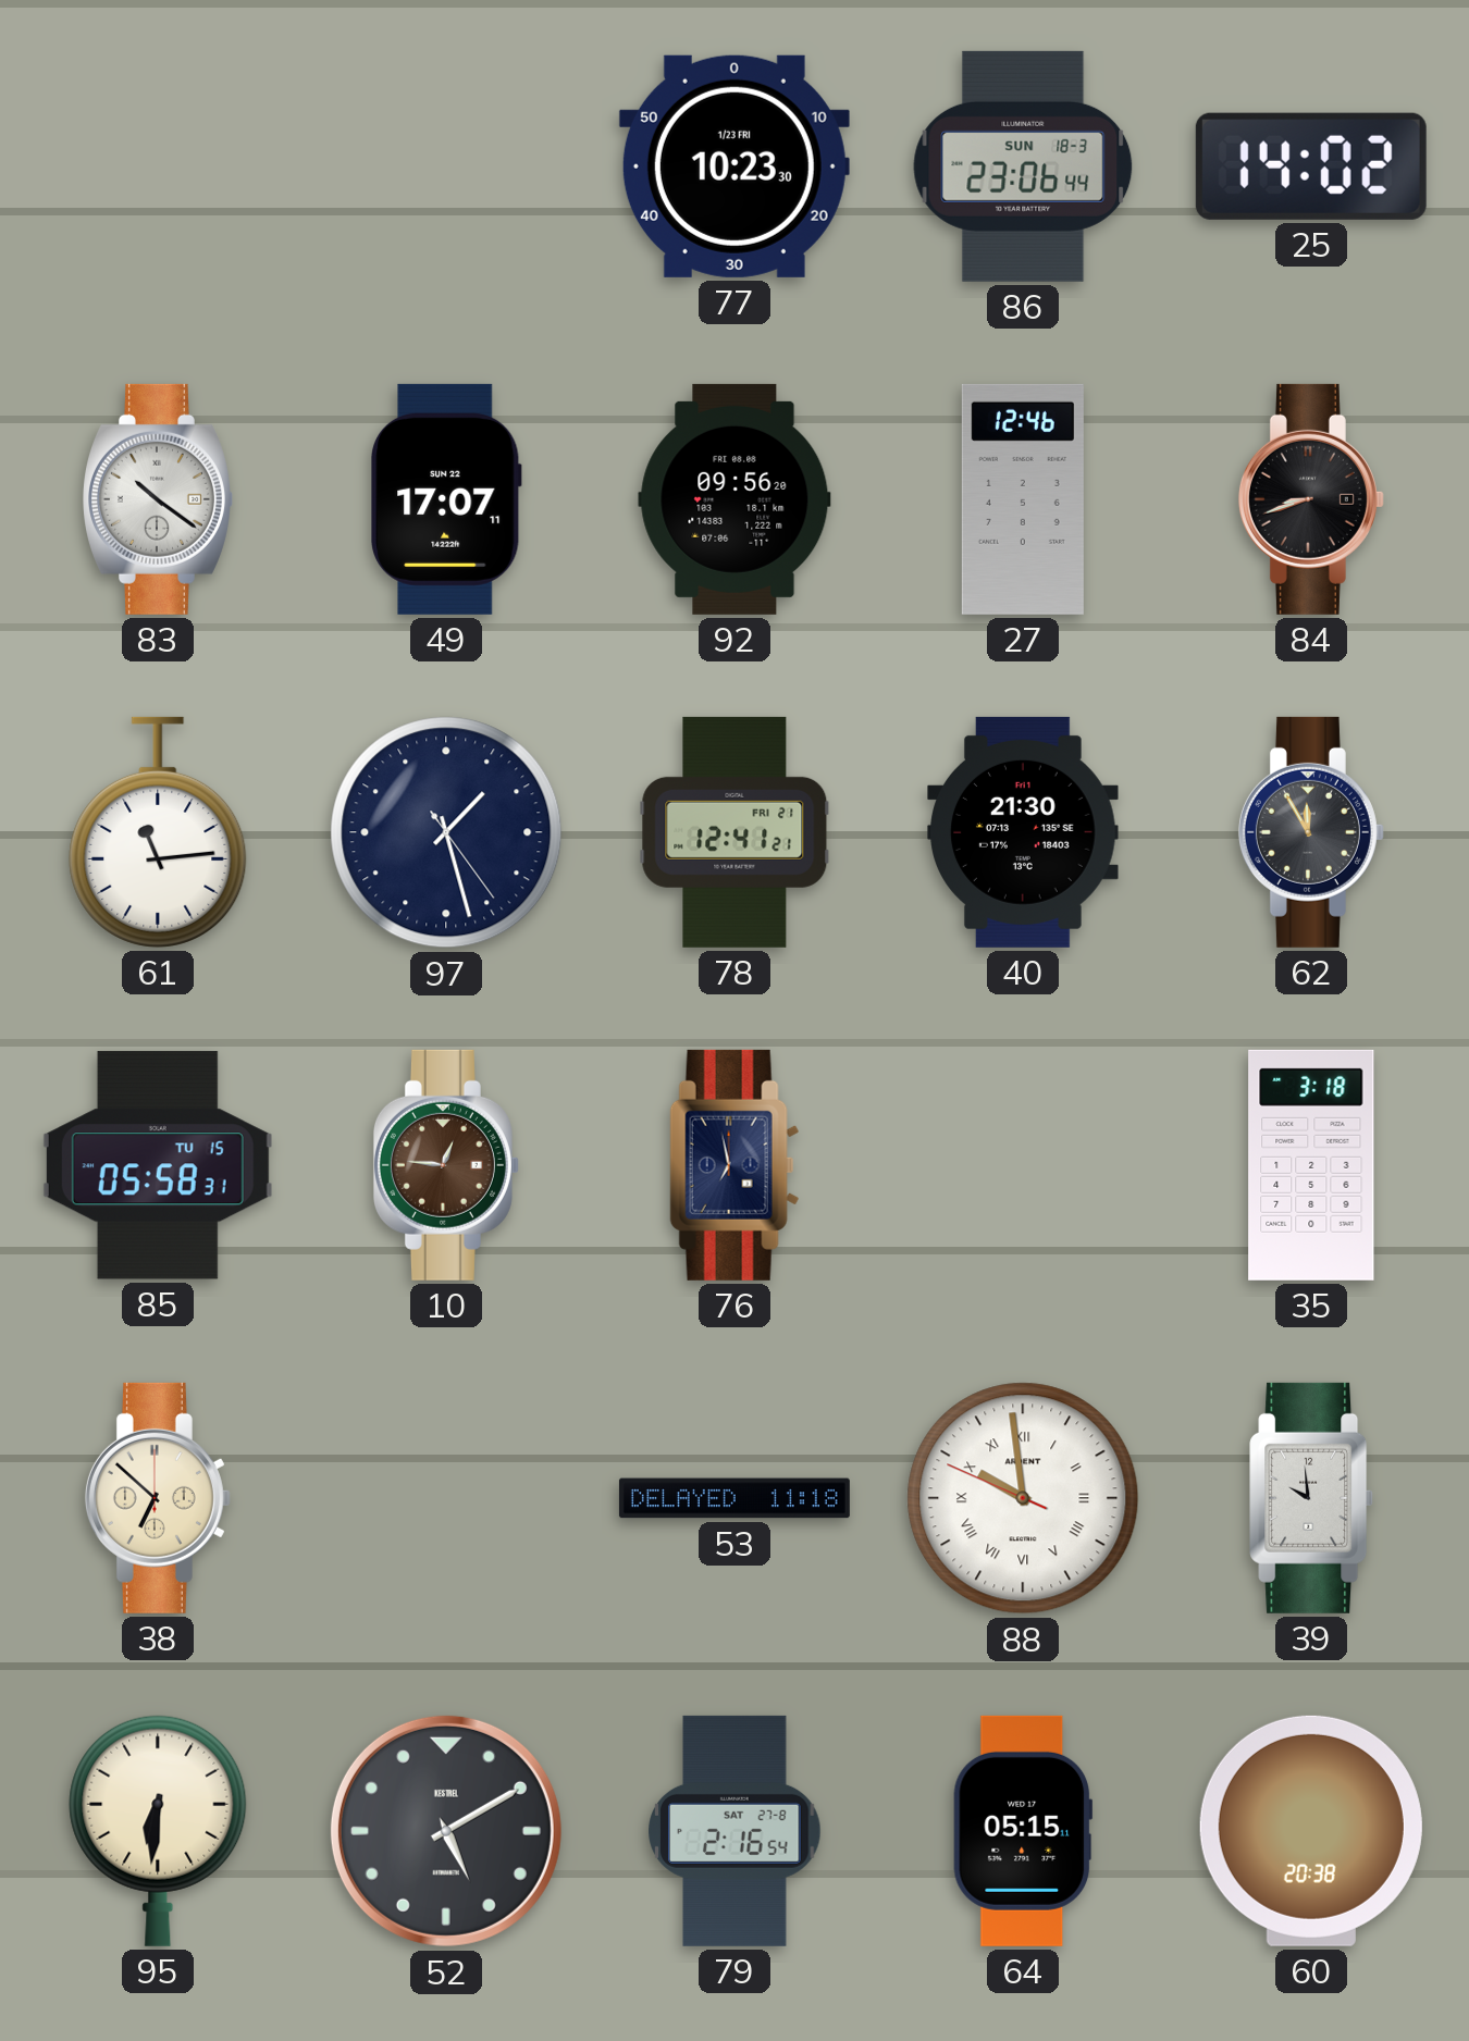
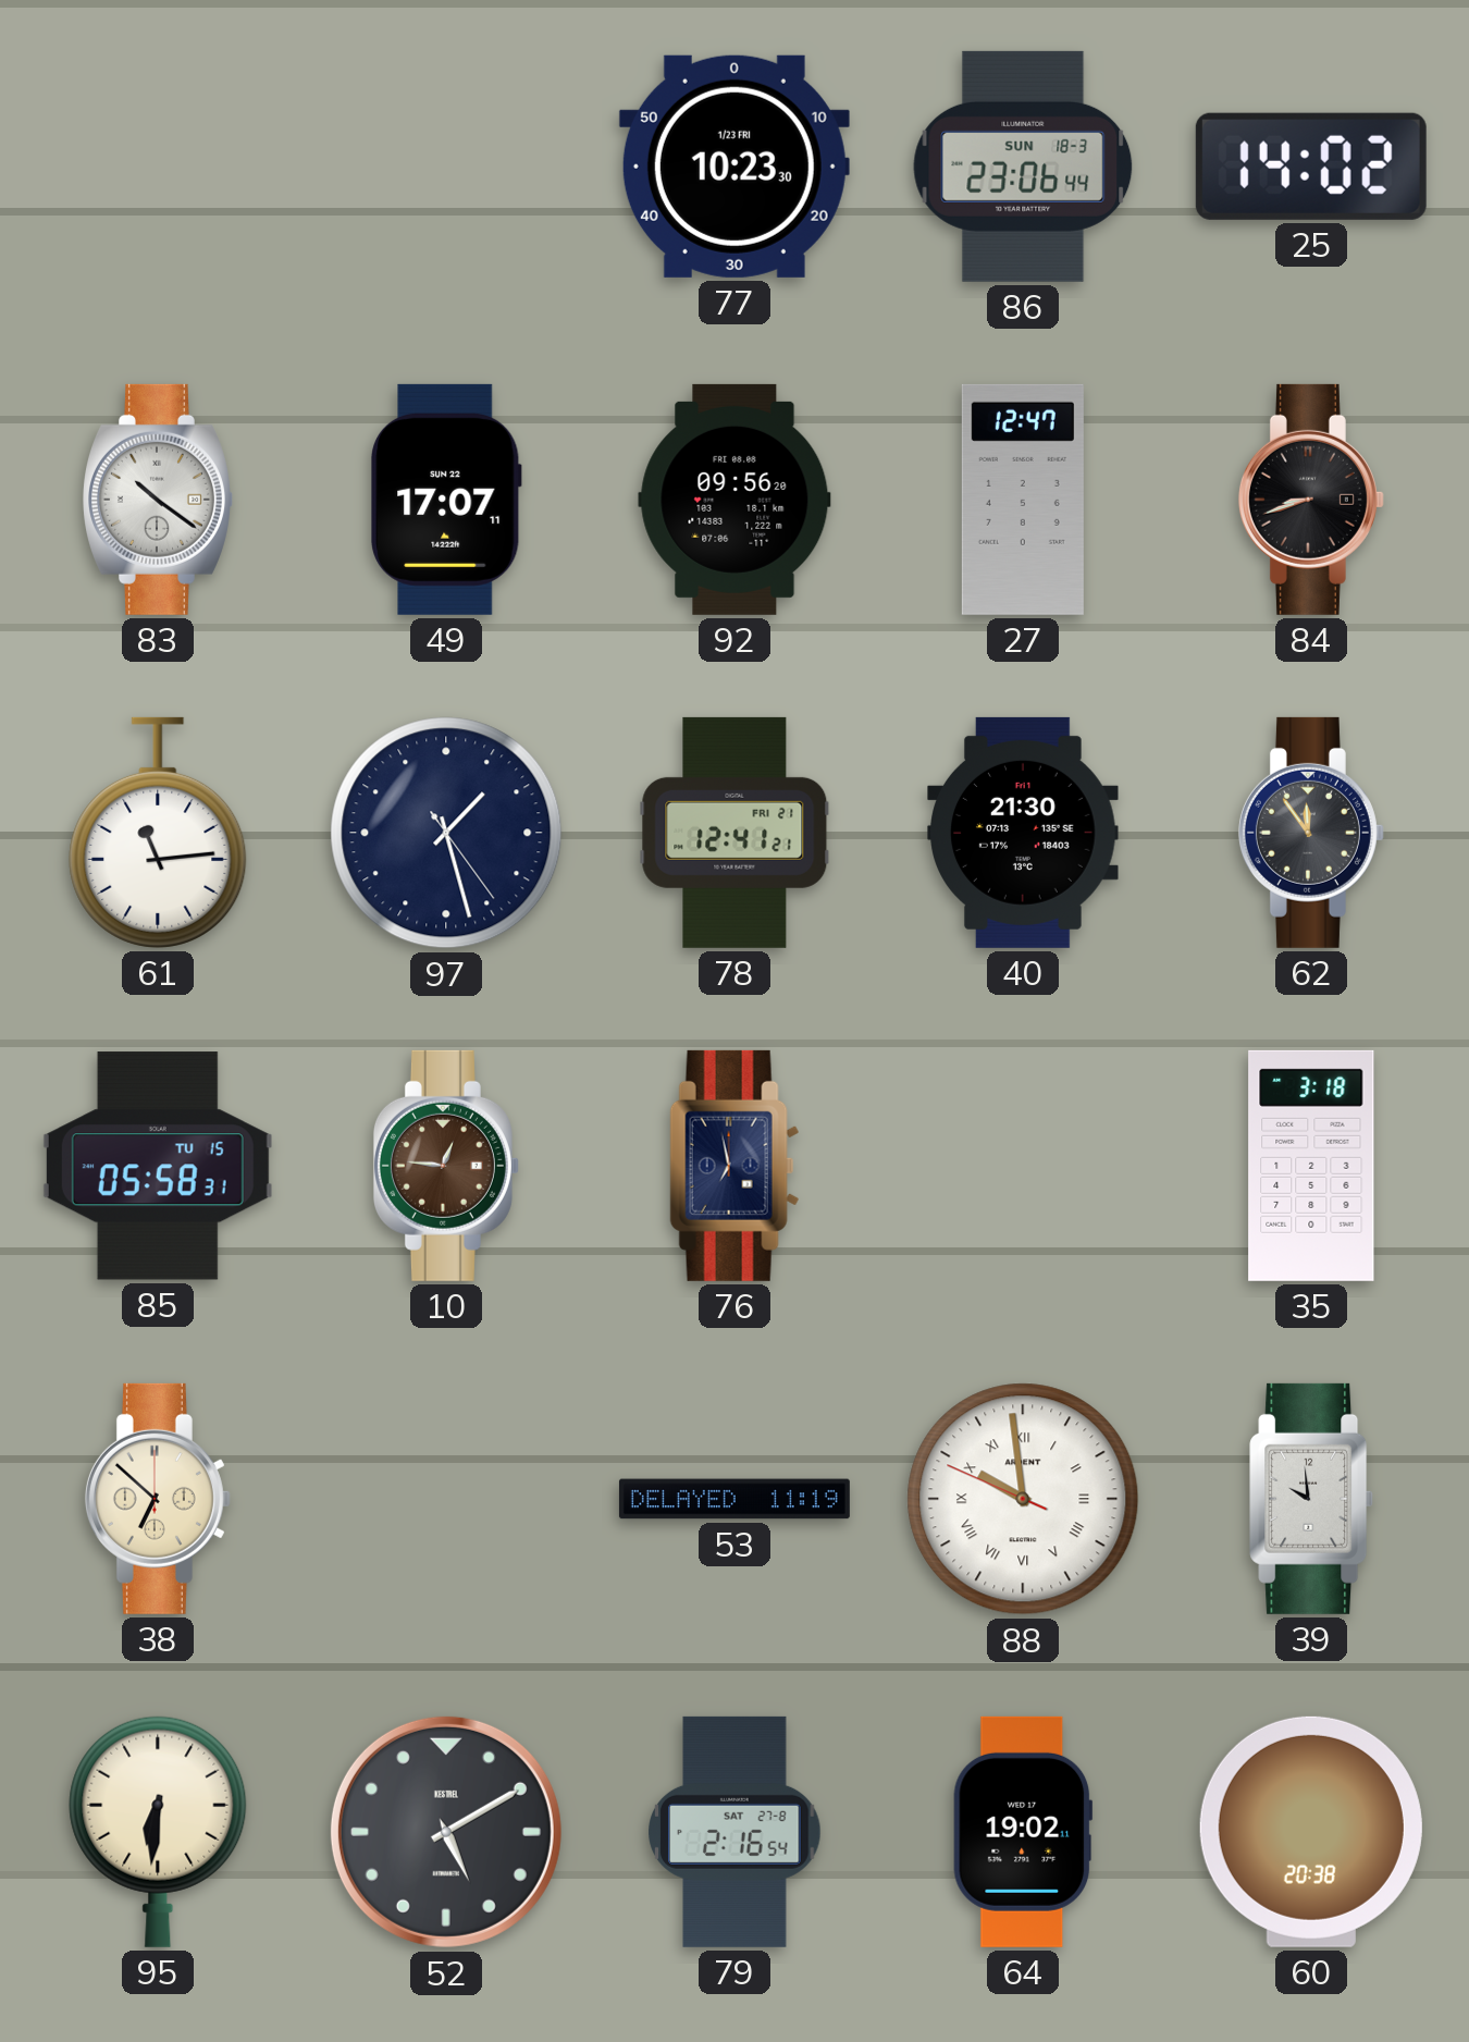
27: 12:46 -> 12:47 (1023, 500)
62: 11:55 -> 11:54 (1311, 833)
53: 11:18 -> 11:19 (734, 1499)
64: 05:15 -> 19:02 (1023, 1832)
